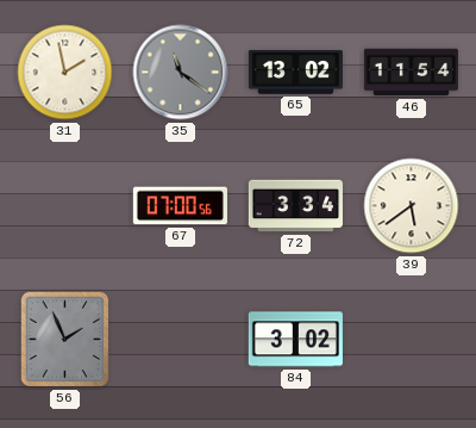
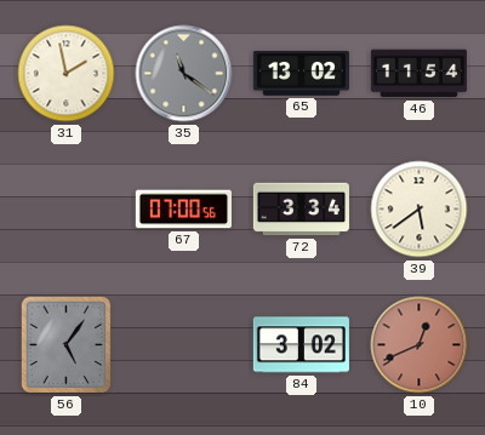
56: 1:56 -> 5:06 (67, 345)
10: none -> 12:41 (420, 345)
